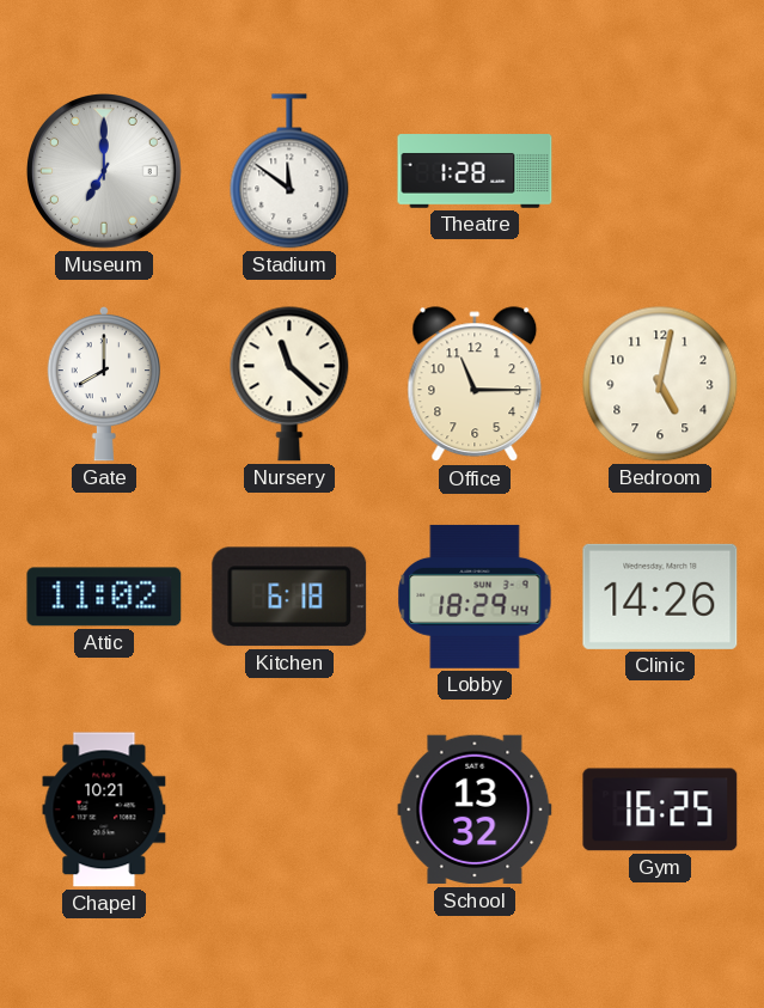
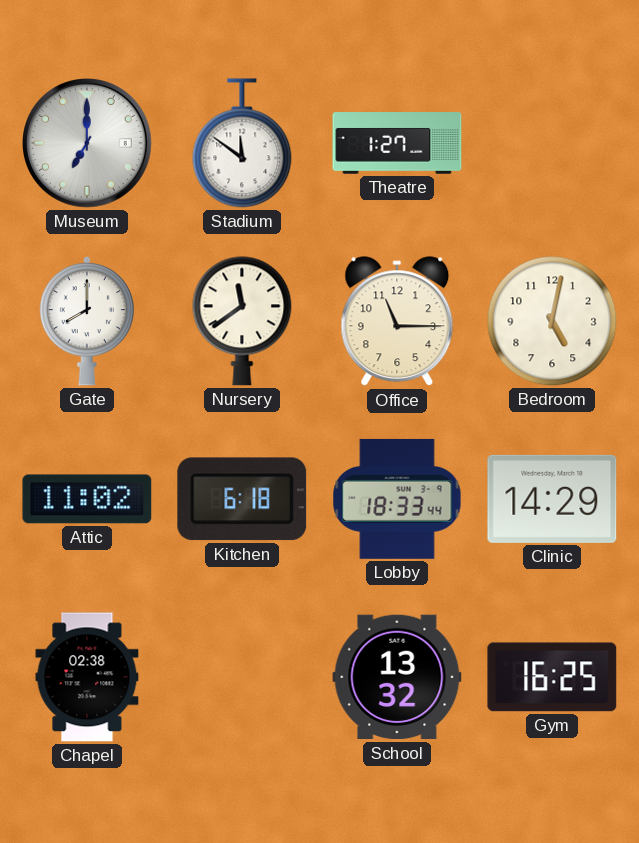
Theatre: 1:28 -> 1:27 (397, 143)
Nursery: 11:22 -> 11:39 (242, 321)
Lobby: 18:29 -> 18:33 (397, 499)
Clinic: 14:26 -> 14:29 (552, 499)
Chapel: 10:21 -> 02:38 (87, 677)
